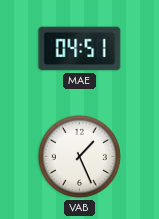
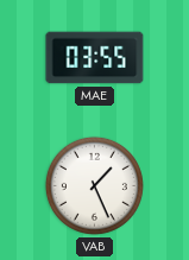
MAE: 04:51 -> 03:55 (95, 58)
